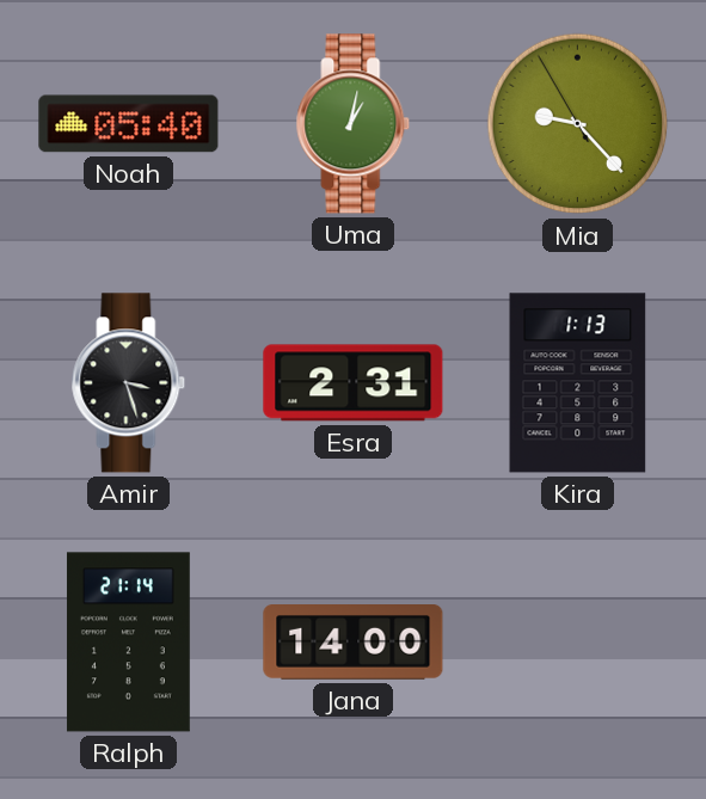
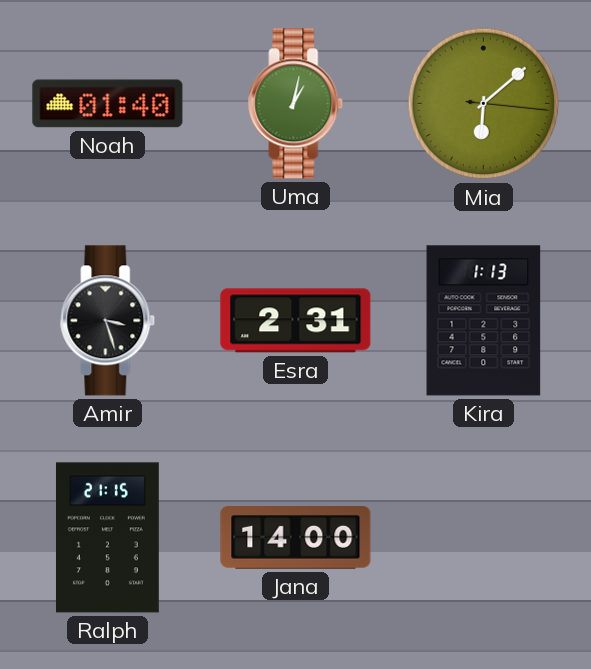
Noah: 05:40 -> 01:40 (108, 104)
Mia: 9:22 -> 6:08 (484, 104)
Ralph: 21:14 -> 21:15 (107, 538)
